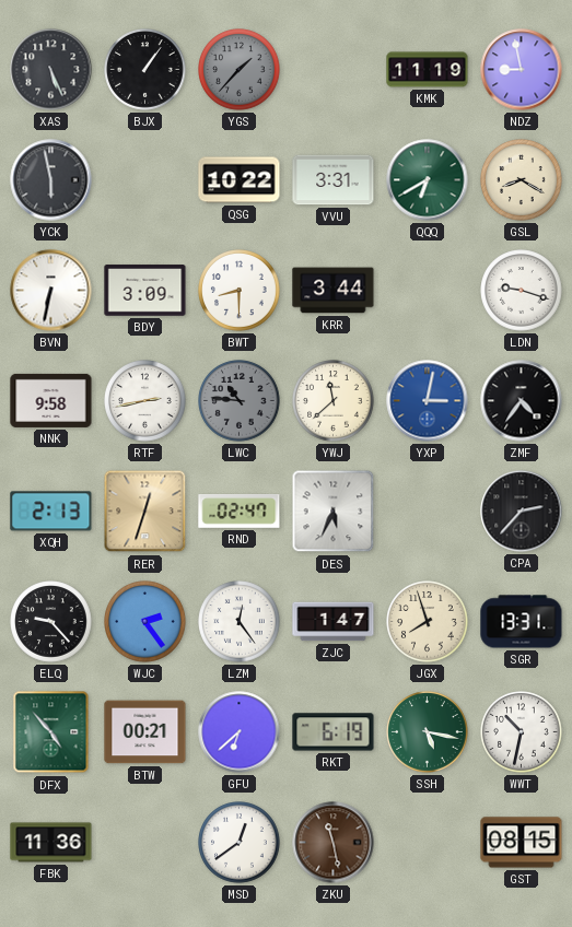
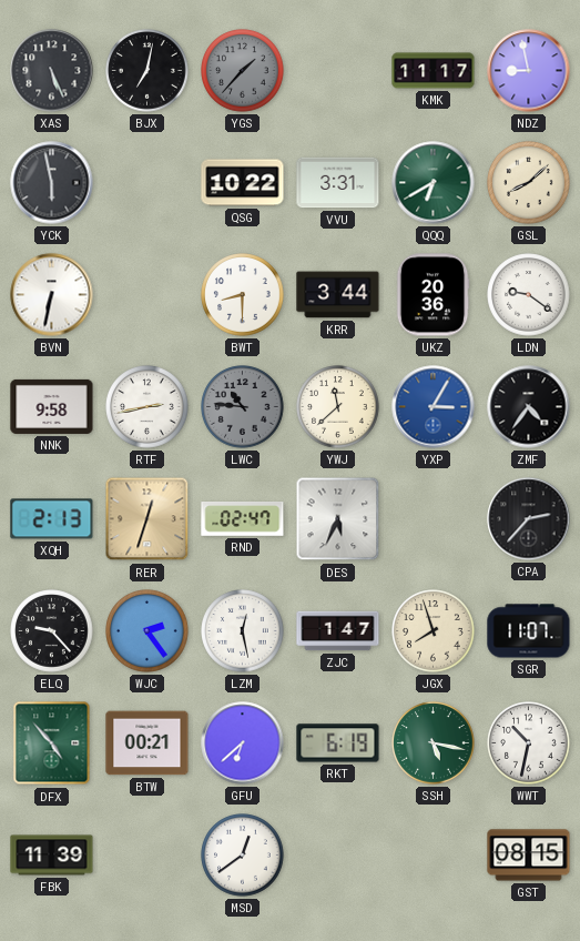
BJX: 1:06 -> 7:02 (147, 71)
KMK: 11:19 -> 11:17 (434, 71)
GSL: 8:20 -> 8:08 (529, 183)
BDY: 3:09 -> none (145, 291)
UKZ: none -> 20:36 (433, 295)
LDN: 9:18 -> 9:21 (529, 295)
YXP: 3:02 -> 3:05 (434, 407)
LZM: 12:24 -> 12:28 (243, 631)
SGR: 13:31 -> 11:07 (529, 631)
FBK: 11:36 -> 11:39 (52, 856)
ZKU: 11:28 -> none (334, 843)
